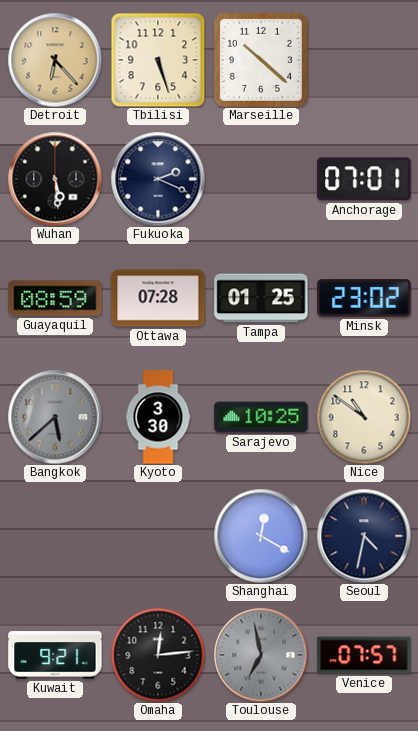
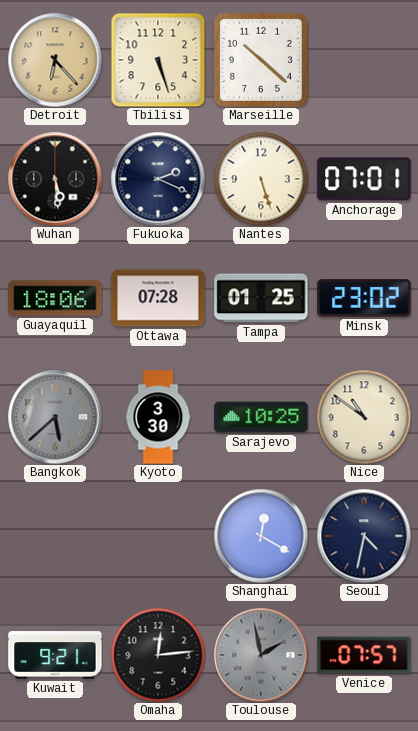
Nantes: none -> 5:27 (261, 179)
Guayaquil: 08:59 -> 18:06 (55, 298)
Toulouse: 6:58 -> 1:58 (261, 655)
